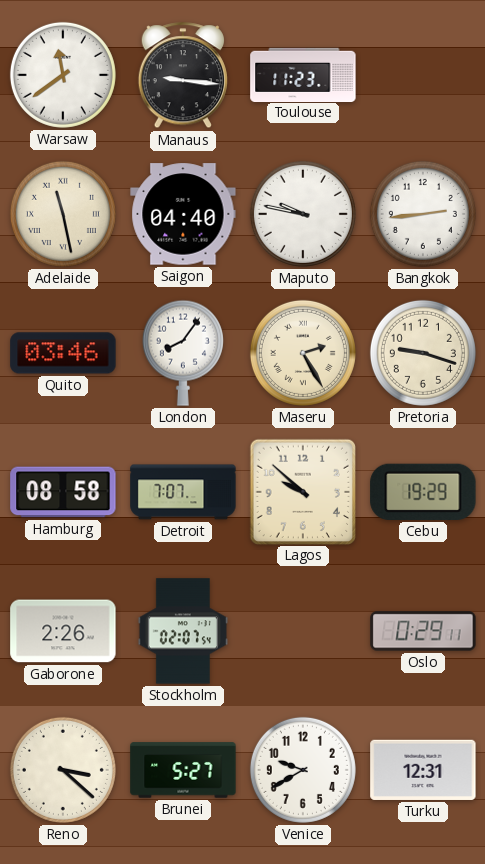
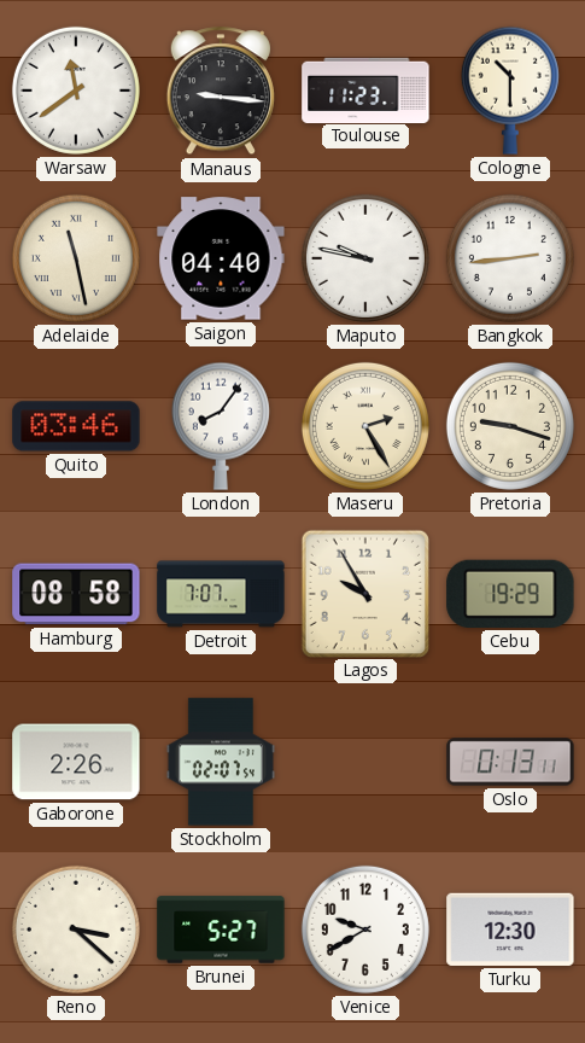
Cologne: none -> 10:30 (510, 91)
Lagos: 9:52 -> 9:55 (364, 593)
Oslo: 0:29 -> 0:13 (510, 762)
Turku: 12:31 -> 12:30 (510, 930)
